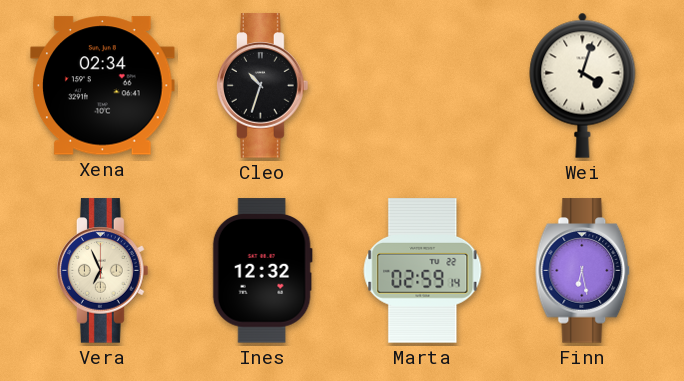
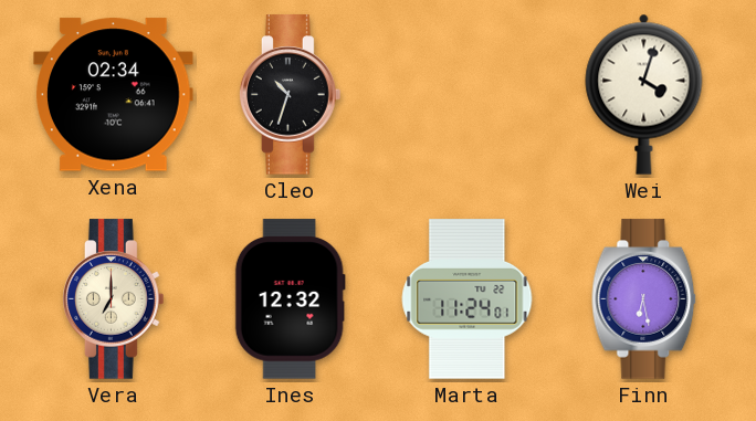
Vera: 6:56 -> 7:00 (114, 299)
Marta: 02:59 -> 11:24 (468, 299)
